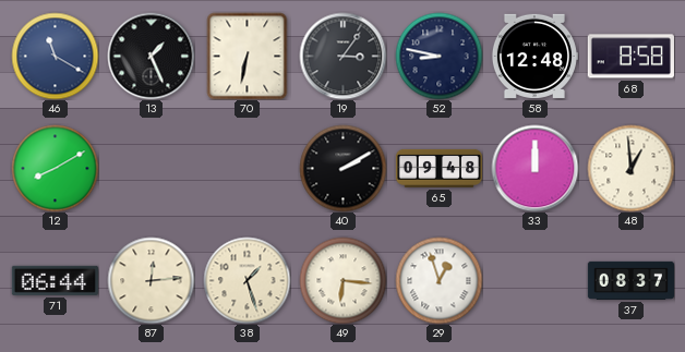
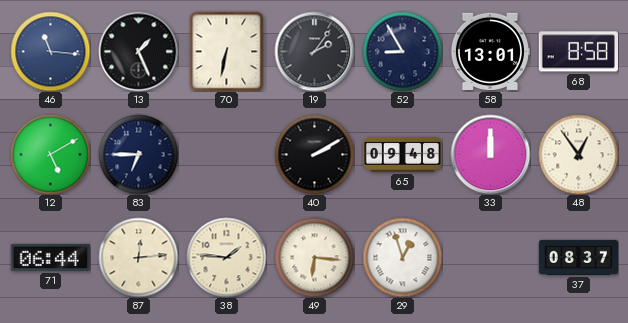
46: 11:20 -> 11:16 (50, 51)
19: 3:06 -> 2:06 (314, 51)
52: 8:47 -> 8:55 (402, 51)
58: 12:48 -> 13:01 (490, 51)
12: 8:10 -> 5:10 (50, 154)
83: none -> 6:45 (138, 154)
48: 12:59 -> 12:54 (578, 154)
38: 1:27 -> 1:46 (226, 257)
